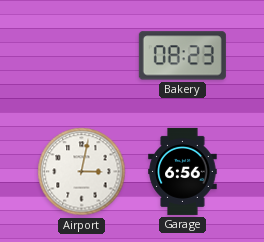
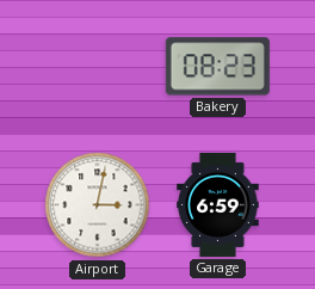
Garage: 6:56 -> 6:59 (218, 204)
